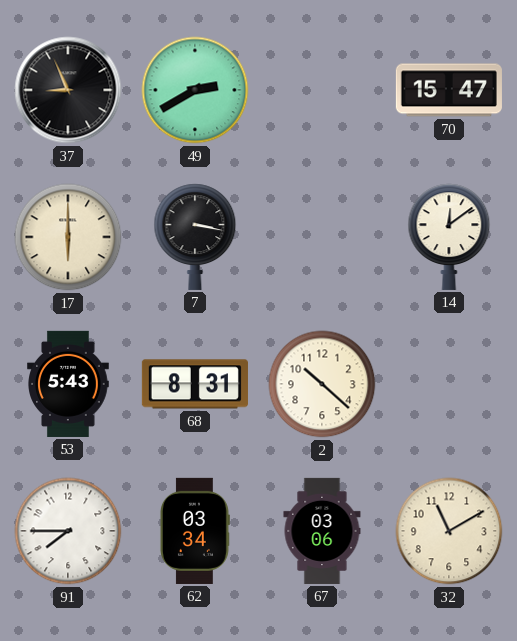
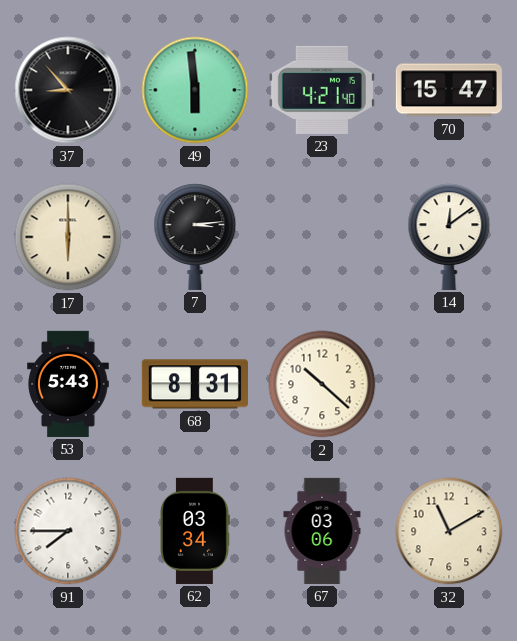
37: 8:56 -> 8:53 (68, 90)
49: 2:40 -> 5:59 (195, 90)
23: none -> 4:21 (322, 90)
7: 3:17 -> 3:14 (195, 237)
